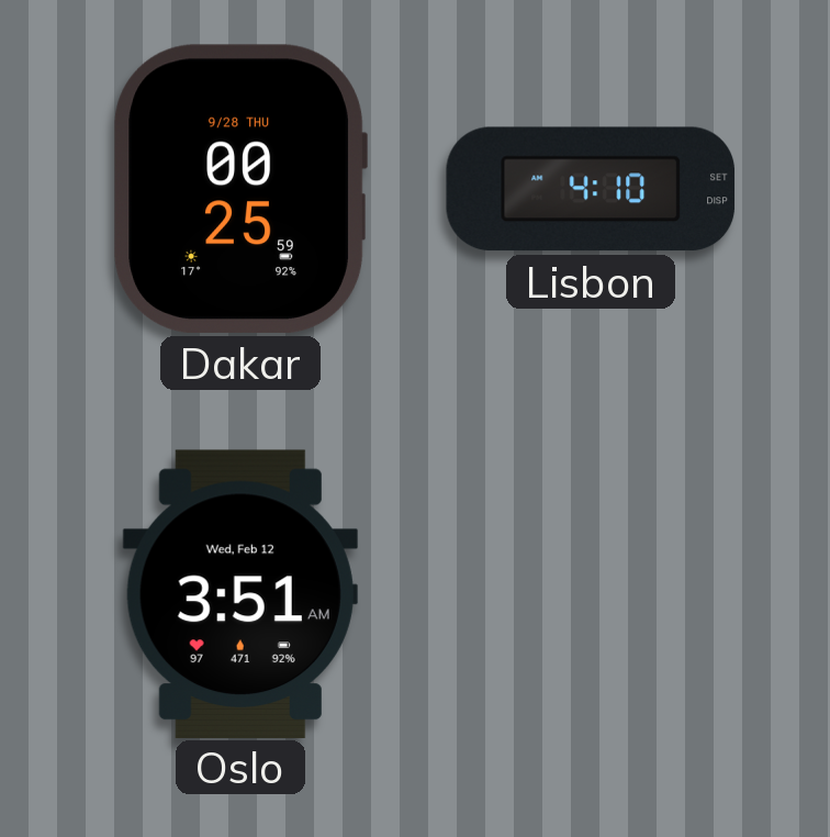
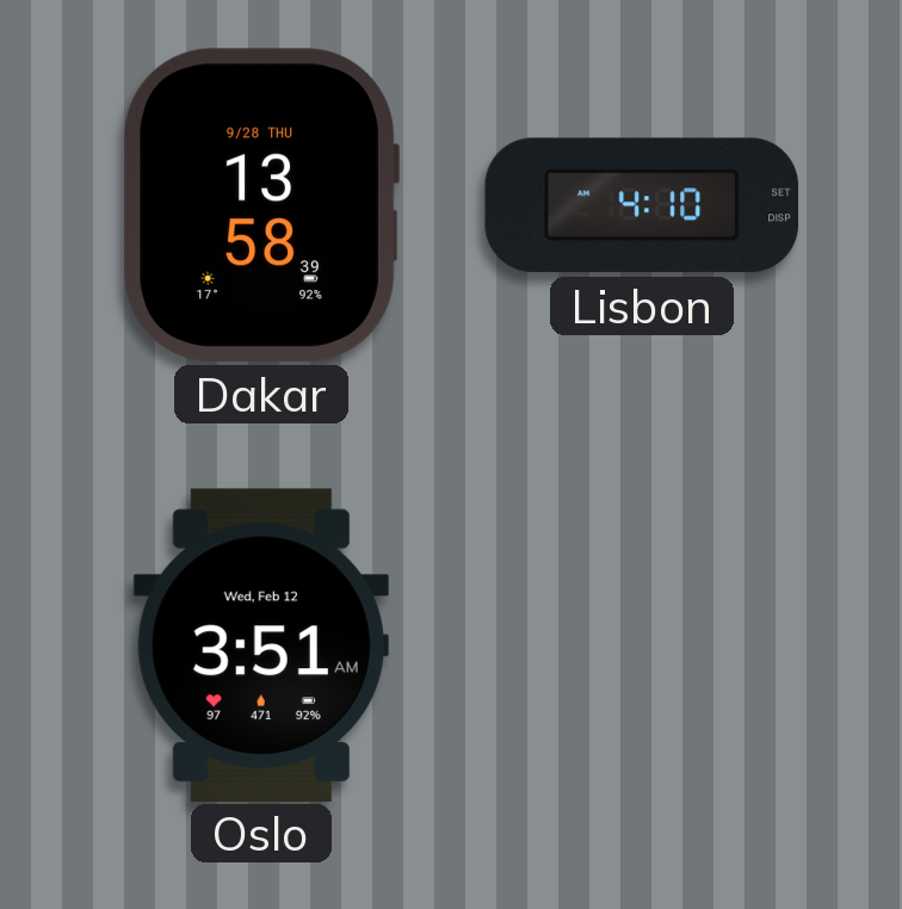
Dakar: 00:25 -> 13:58 (261, 205)
